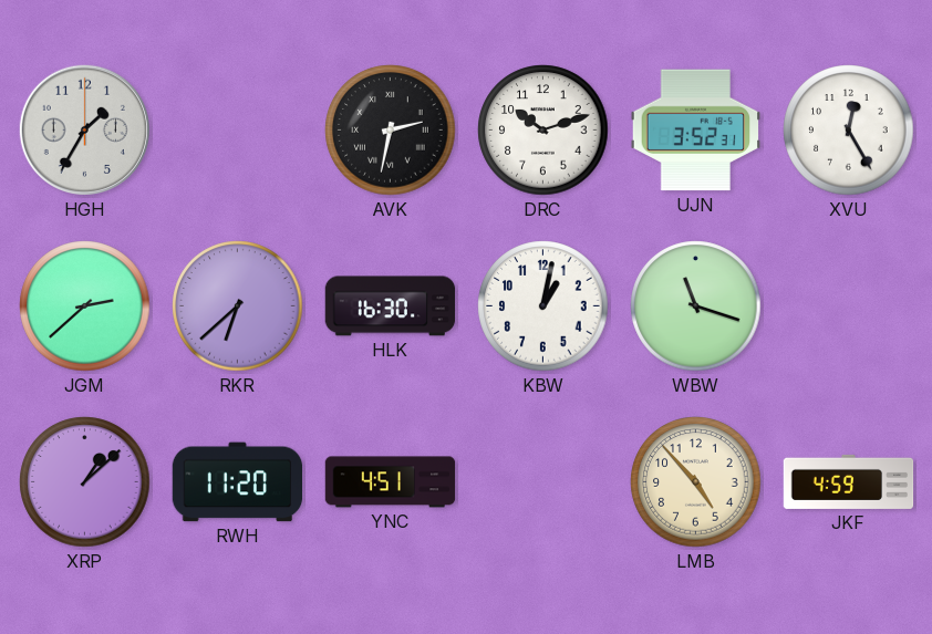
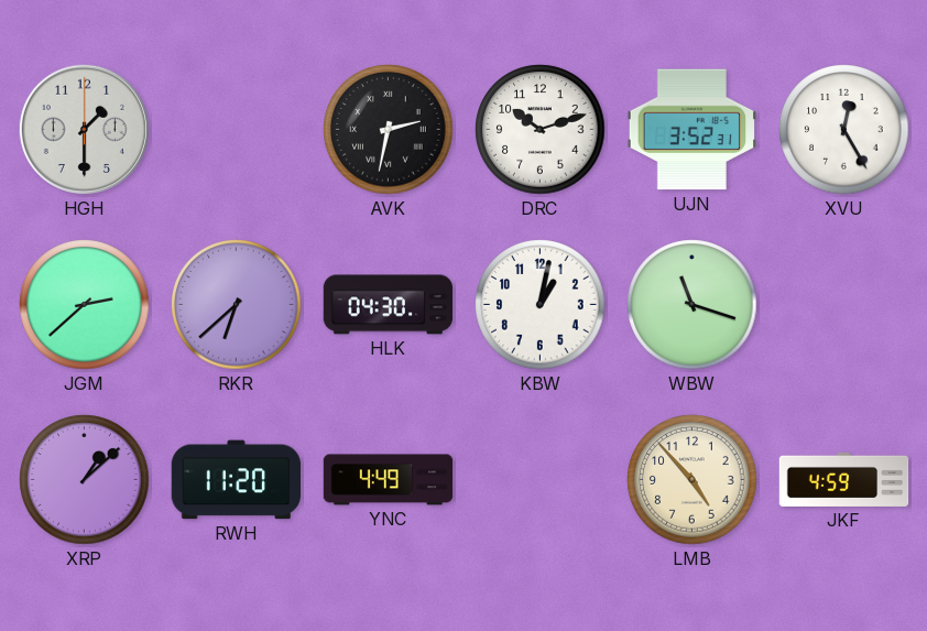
HGH: 1:35 -> 1:30 (84, 129)
HLK: 16:30 -> 04:30 (389, 305)
YNC: 4:51 -> 4:49 (389, 480)
